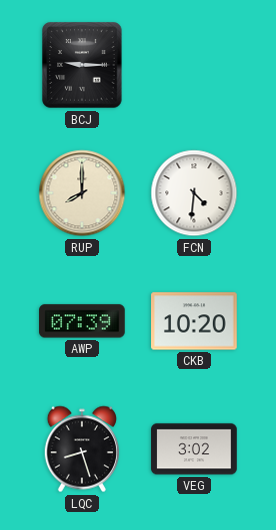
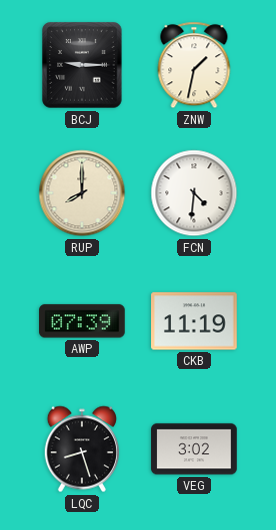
ZNW: none -> 1:32 (194, 65)
CKB: 10:20 -> 11:19 (194, 321)
